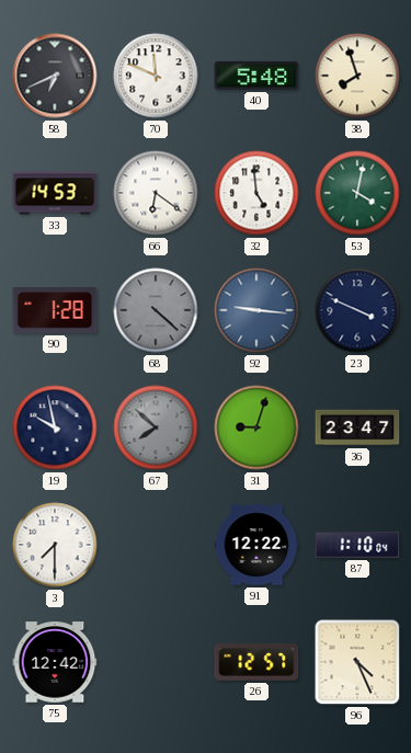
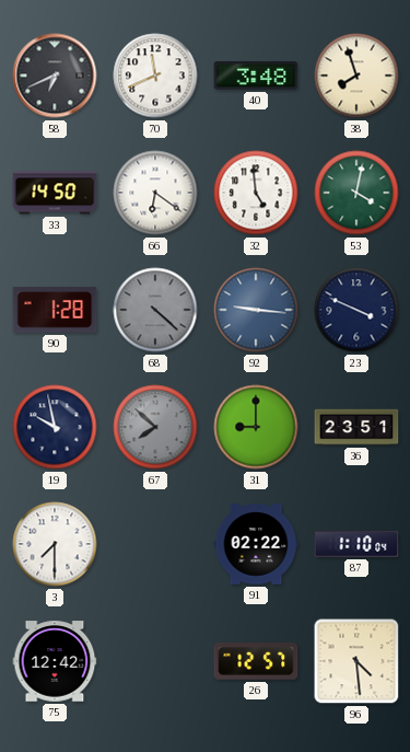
70: 11:49 -> 11:41 (155, 76)
40: 5:48 -> 3:48 (256, 76)
33: 14:53 -> 14:50 (55, 193)
31: 9:03 -> 9:00 (256, 427)
36: 23:47 -> 23:51 (356, 427)
91: 12:22 -> 02:22 (256, 544)
96: 4:26 -> 4:29 (356, 661)
